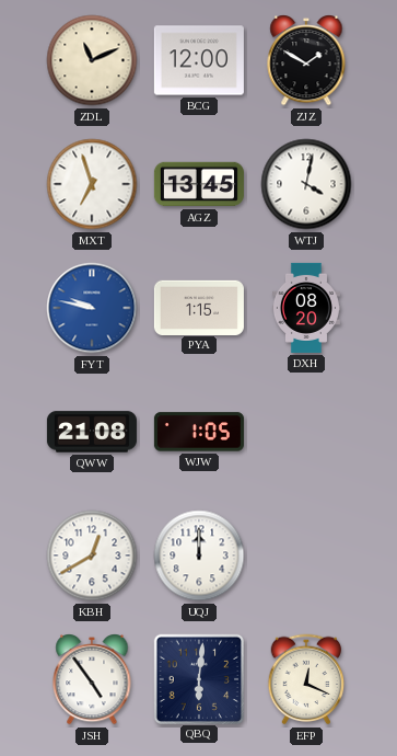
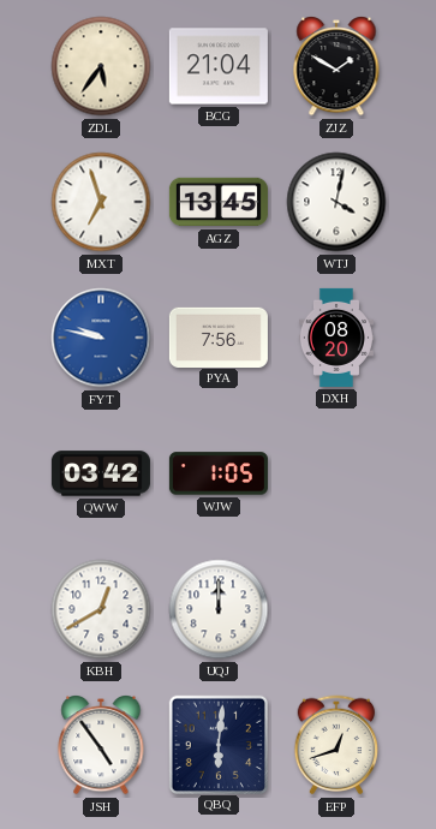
ZDL: 11:11 -> 5:36 (101, 66)
BCG: 12:00 -> 21:04 (219, 66)
PYA: 1:15 -> 7:56 (219, 336)
QWW: 21:08 -> 03:42 (101, 473)
EFP: 12:19 -> 12:42 (336, 745)
